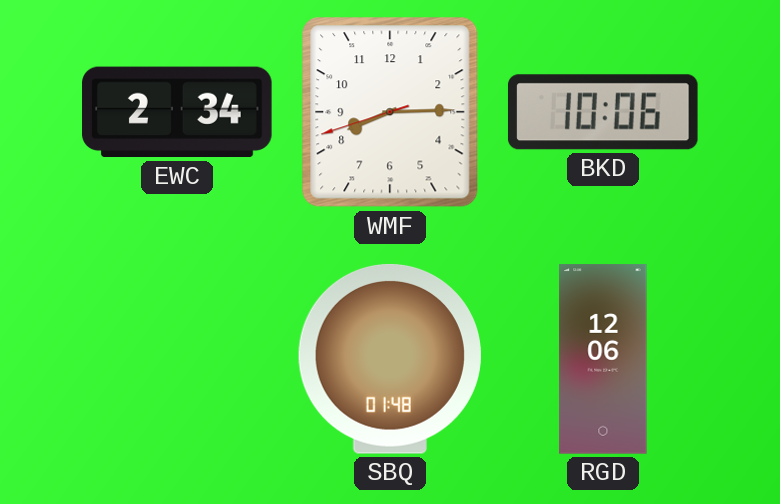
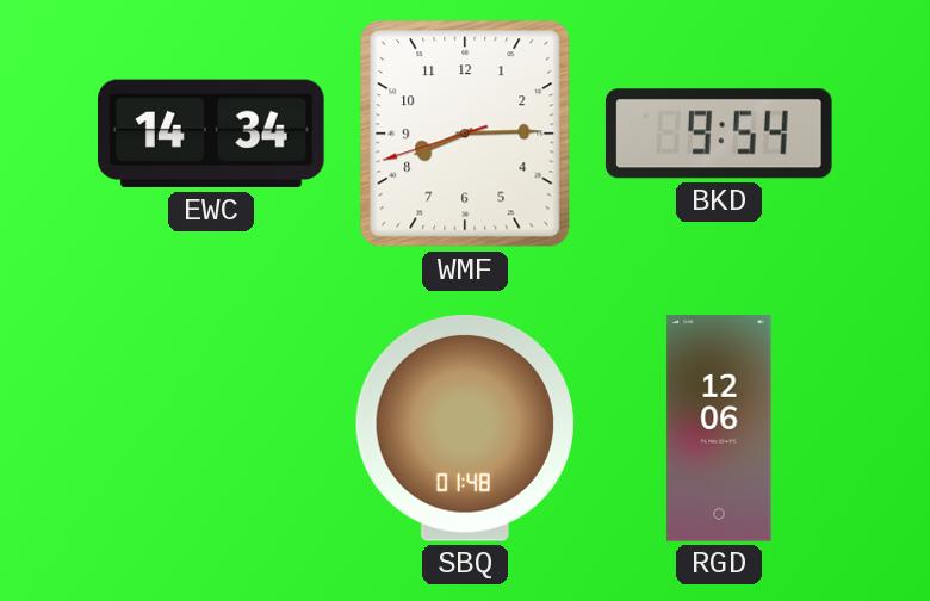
EWC: 2:34 -> 14:34 (211, 134)
BKD: 10:06 -> 9:54 (719, 134)
